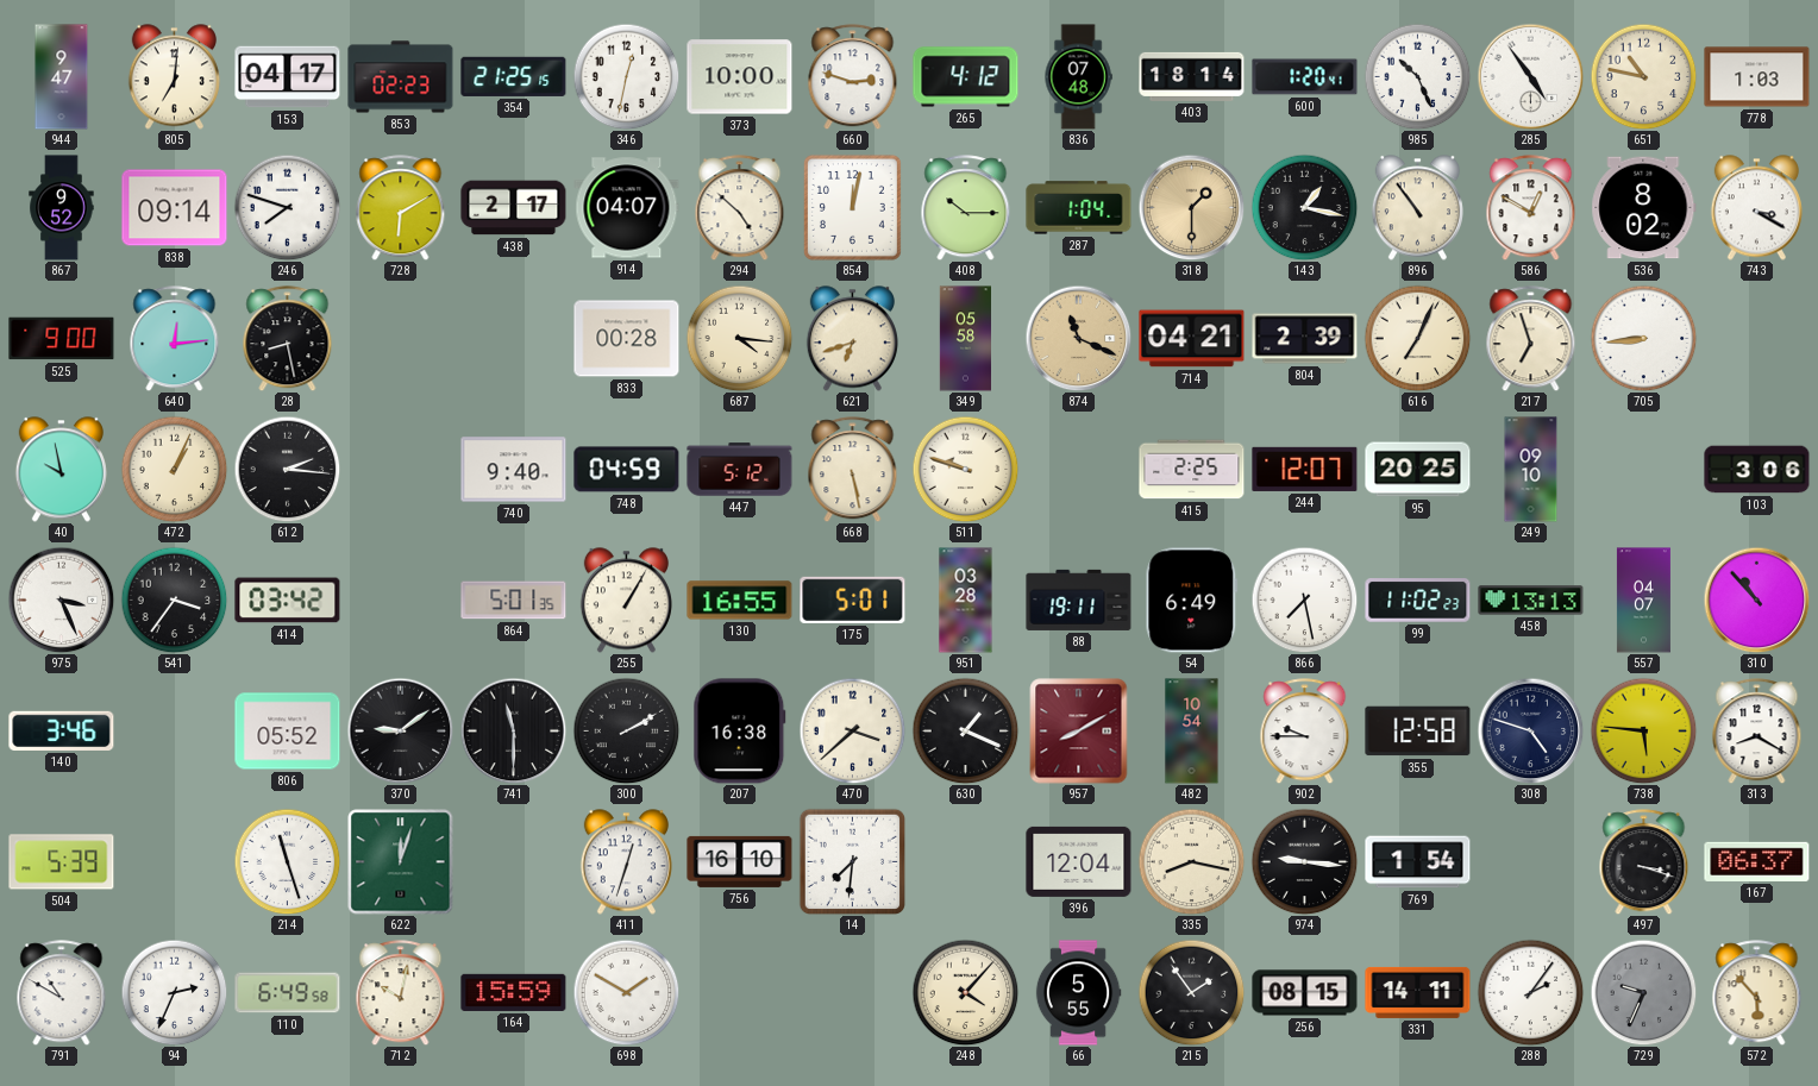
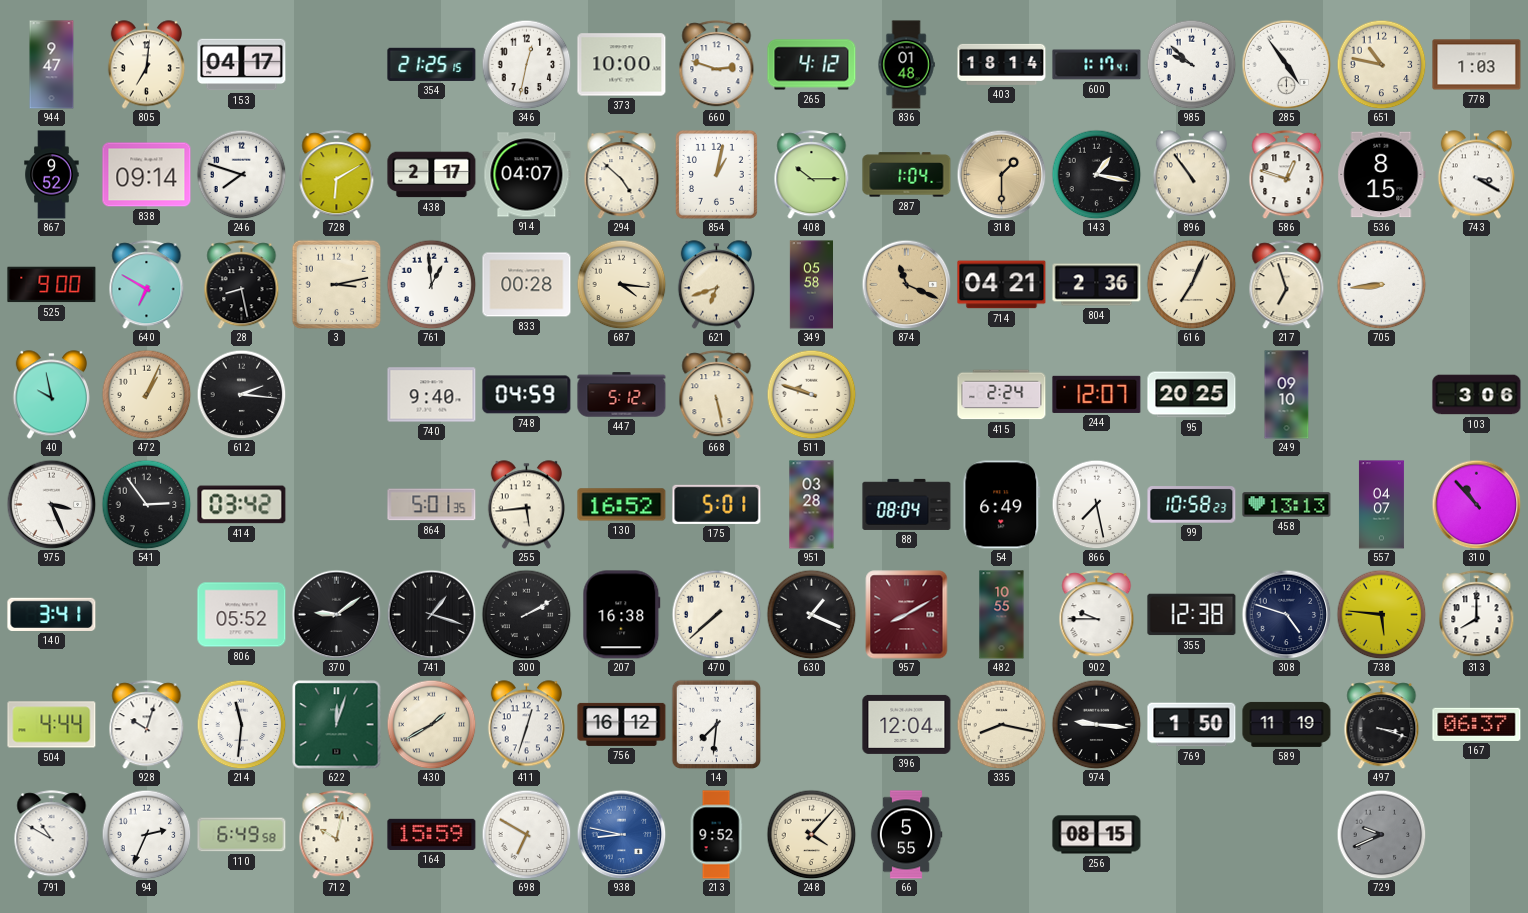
853: 02:23 -> none (401, 77)
836: 07:48 -> 01:48 (906, 65)
600: 1:20 -> 1:17 (1097, 65)
985: 10:26 -> 9:52 (1191, 64)
854: 12:02 -> 1:02 (716, 174)
586: 12:50 -> 12:48 (1287, 175)
536: 8:02 -> 8:15 (1382, 175)
640: 12:14 -> 6:50 (147, 285)
3: none -> 3:13 (336, 284)
761: none -> 12:59 (431, 284)
804: 2:39 -> 2:36 (1097, 285)
415: 2:25 -> 2:24 (1002, 395)
541: 3:36 -> 2:54 (146, 504)
255: 1:05 -> 5:44 (526, 505)
130: 16:55 -> 16:52 (622, 505)
88: 19:11 -> 08:04 (907, 504)
99: 11:02 -> 10:58 (1192, 505)
140: 3:46 -> 3:41 (52, 614)
741: 11:30 -> 1:18 (431, 614)
470: 3:38 -> 7:38 (716, 614)
482: 10:54 -> 10:55 (1002, 615)
355: 12:58 -> 12:38 (1192, 615)
313: 8:20 -> 8:00 (1477, 615)
504: 5:39 -> 4:44 (52, 725)
928: none -> 10:03 (147, 725)
214: 11:27 -> 11:31 (241, 724)
430: none -> 1:40 (431, 724)
756: 16:10 -> 16:12 (622, 724)
769: 1:54 -> 1:50 (1192, 725)
589: none -> 11:19 (1287, 724)
698: 1:50 -> 6:50 (526, 834)
938: none -> 8:47 (621, 834)
213: none -> 9:52 (716, 835)
215: 1:54 -> none (1191, 992)
331: 14:11 -> none (1418, 992)
288: 2:06 -> none (1530, 992)
729: 9:34 -> 9:41 (1381, 834)
572: 5:53 -> none (1757, 993)
